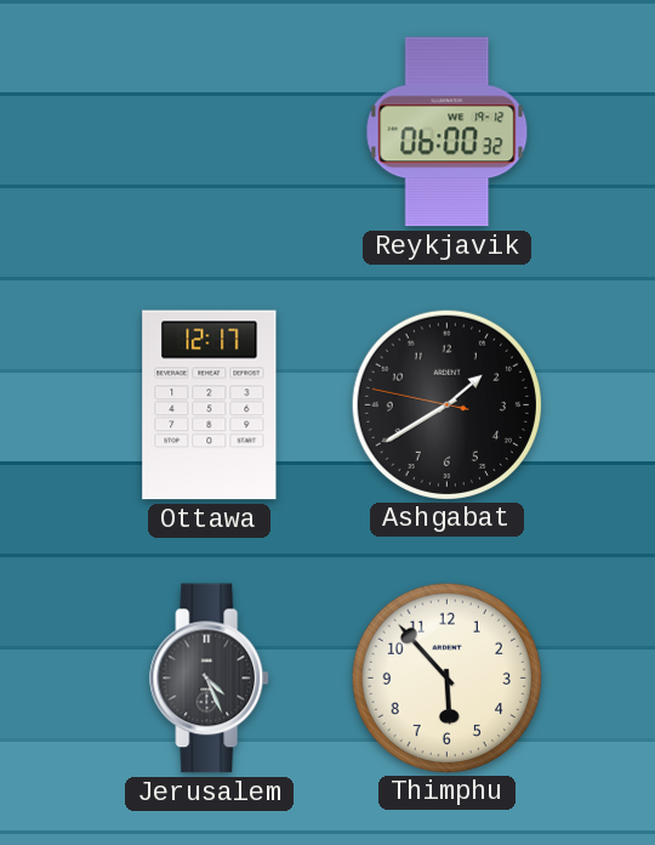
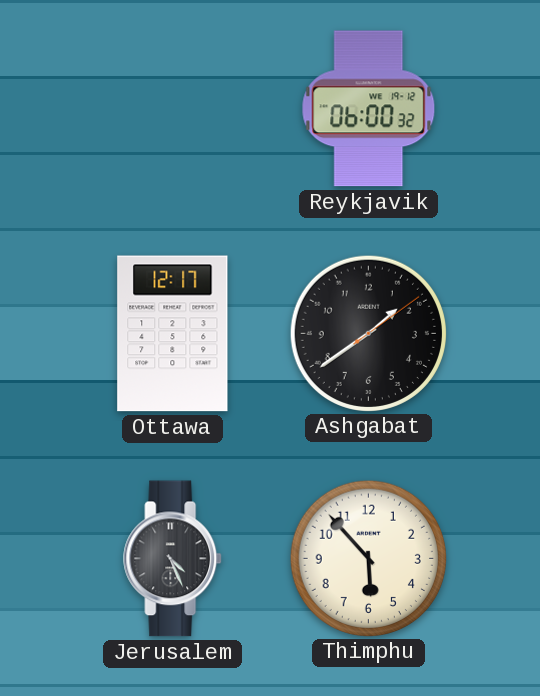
Ashgabat: 1:39:47 -> 1:39:09 (368, 333)
